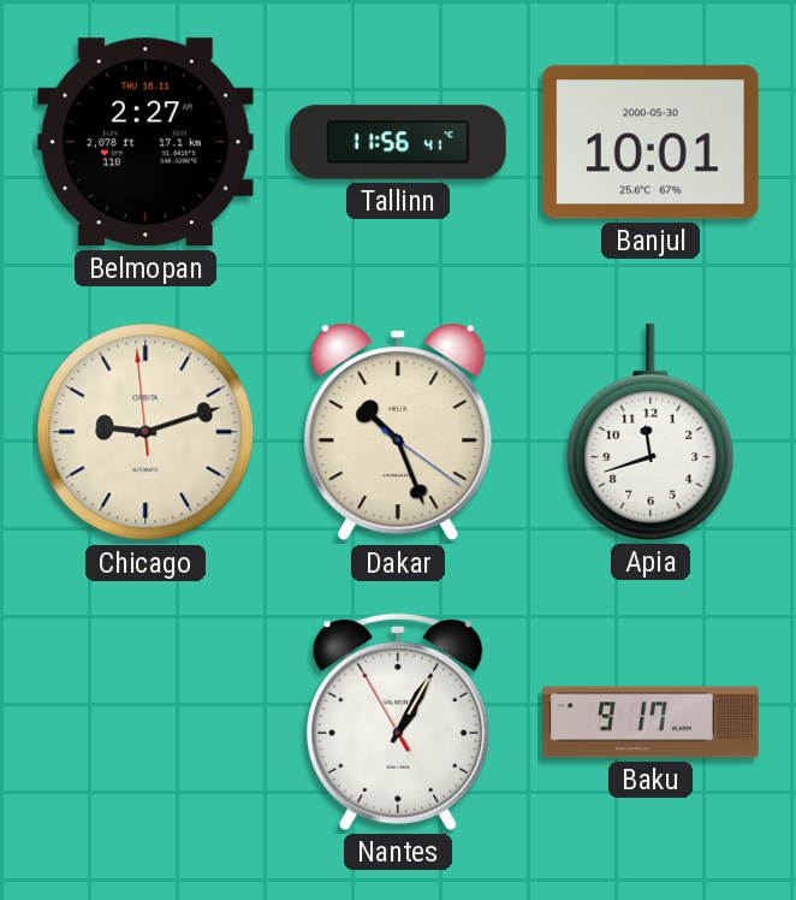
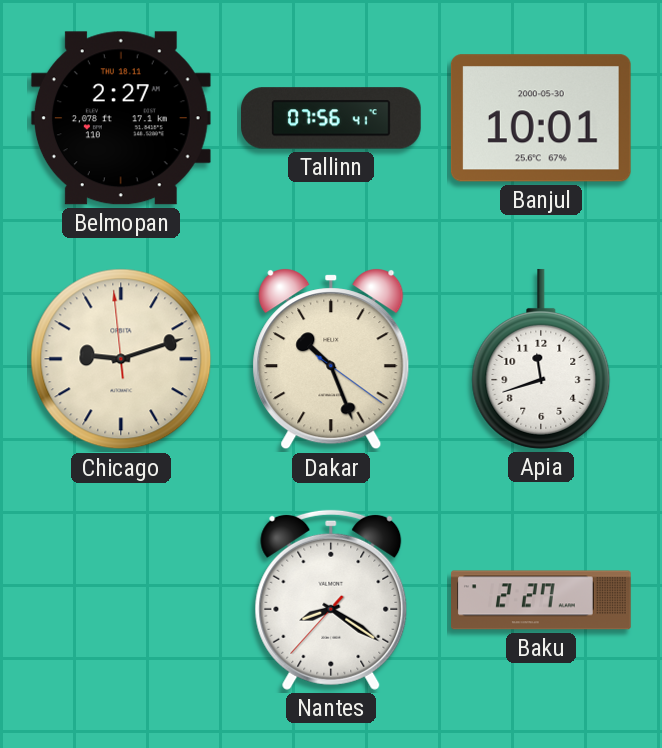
Tallinn: 11:56 -> 07:56 (332, 118)
Nantes: 1:04 -> 8:20 (331, 600)
Baku: 9:17 -> 2:27 (542, 600)
